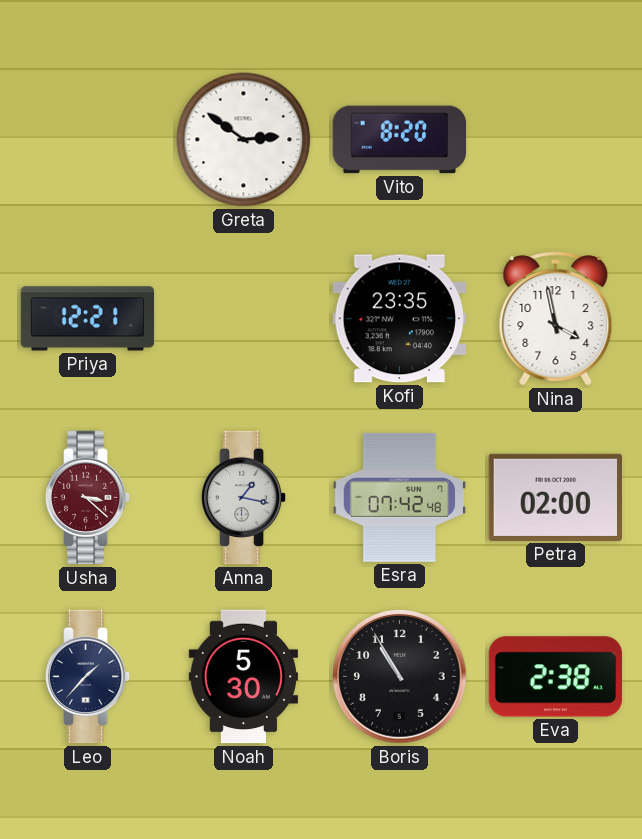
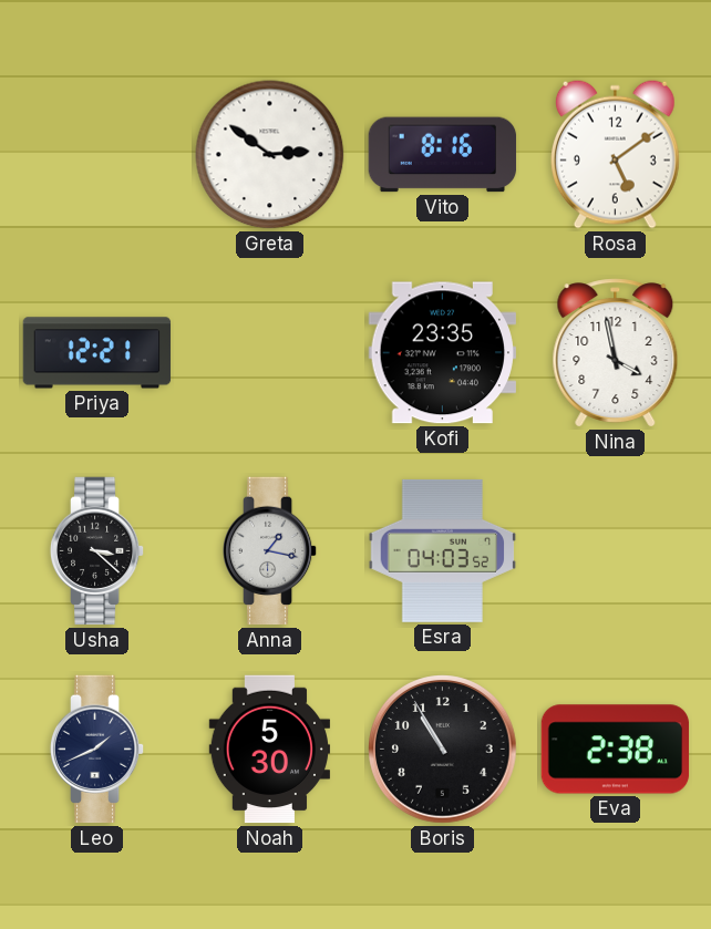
Vito: 8:20 -> 8:16 (443, 155)
Rosa: none -> 5:09 (615, 154)
Usha dial: burgundy -> black (97, 551)
Esra: 07:42 -> 04:03 (443, 550)
Petra: 02:00 -> none (555, 497)
Leo: 1:37 -> 1:41 (97, 750)
